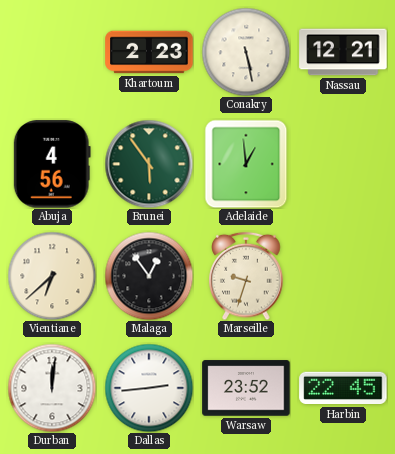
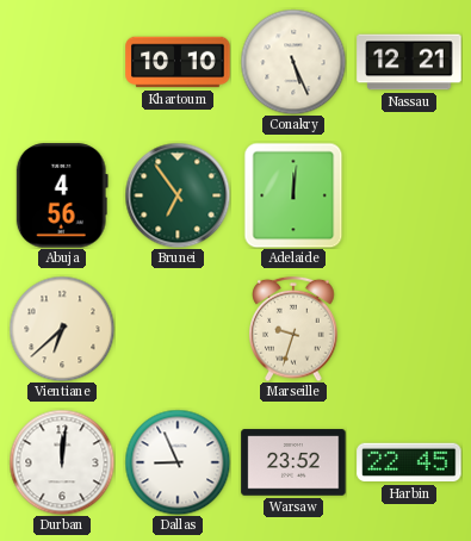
Khartoum: 2:23 -> 10:10 (178, 62)
Conakry: 5:28 -> 5:26 (293, 62)
Brunei: 5:54 -> 6:54 (178, 195)
Adelaide: 12:59 -> 12:01 (293, 195)
Malaga: 12:54 -> none (149, 276)
Dallas: 2:44 -> 8:56 (178, 462)
